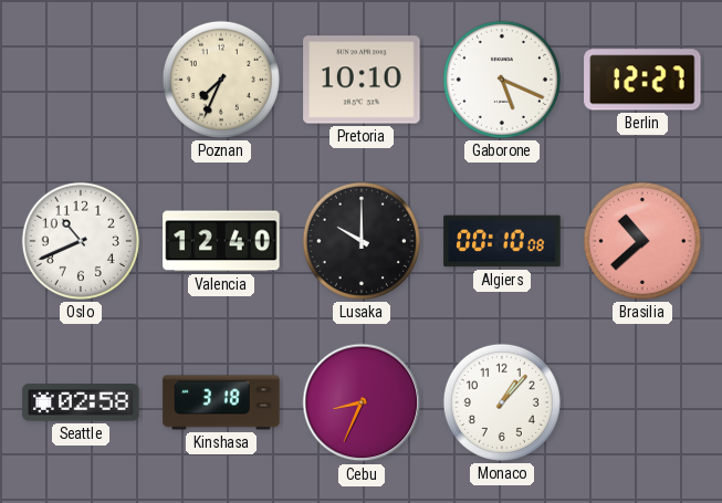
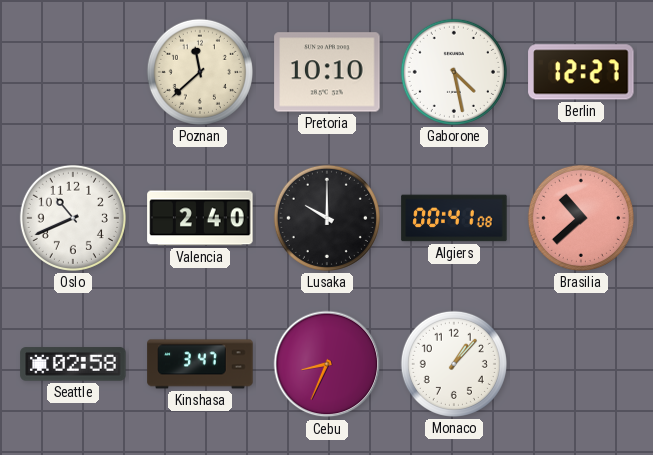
Poznan: 7:34 -> 11:38 (200, 72)
Gaborone: 5:19 -> 4:28 (454, 72)
Valencia: 12:40 -> 2:40 (200, 218)
Algiers: 00:10 -> 00:41 (454, 218)
Kinshasa: 3:18 -> 3:47 (200, 364)
